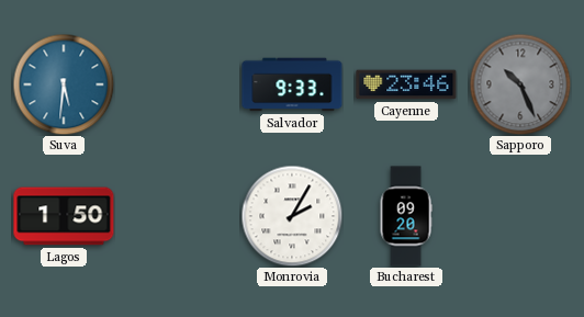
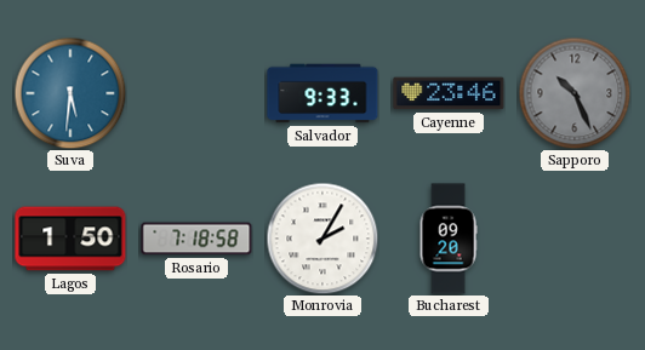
Rosario: none -> 7:18 (196, 239)
